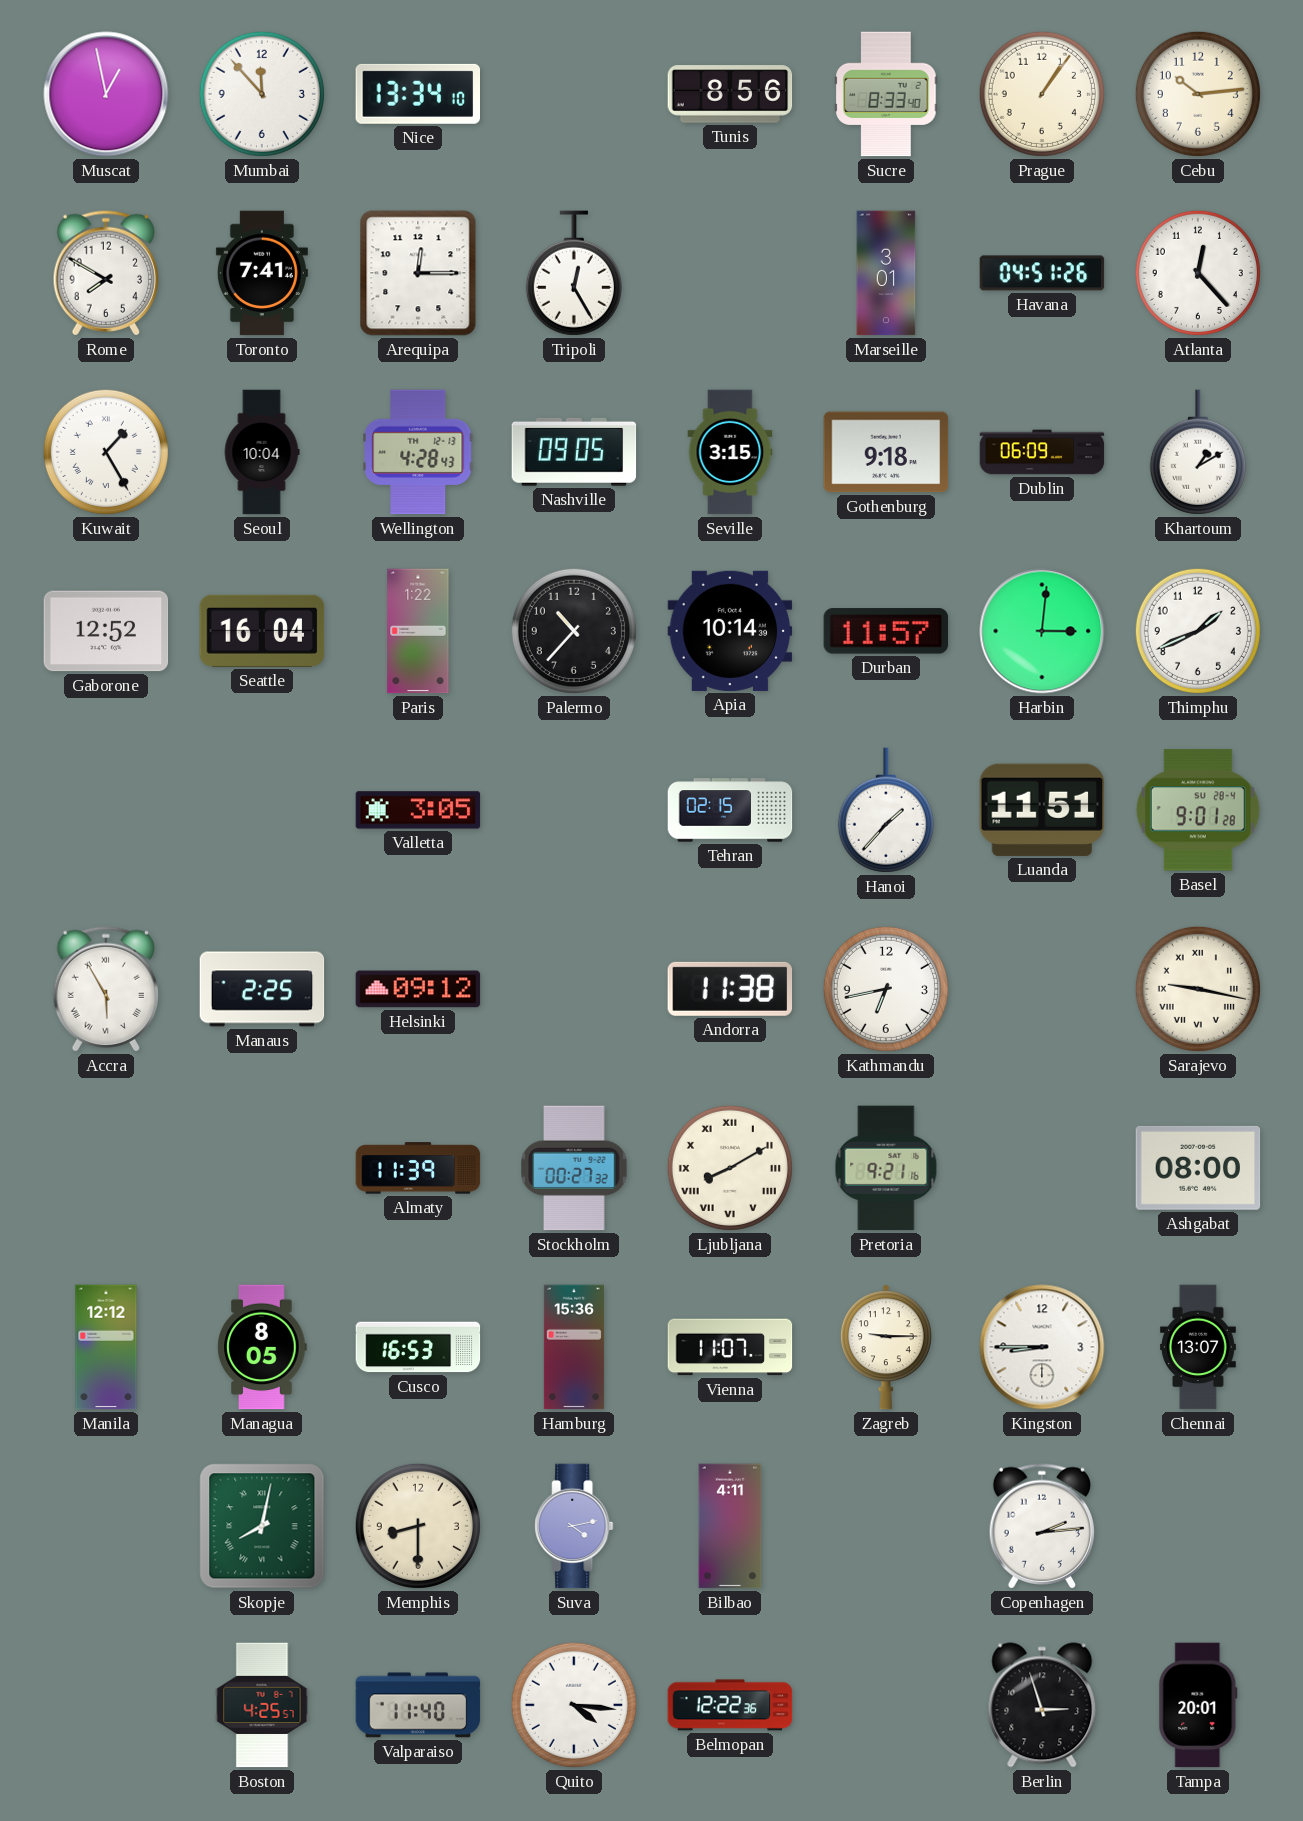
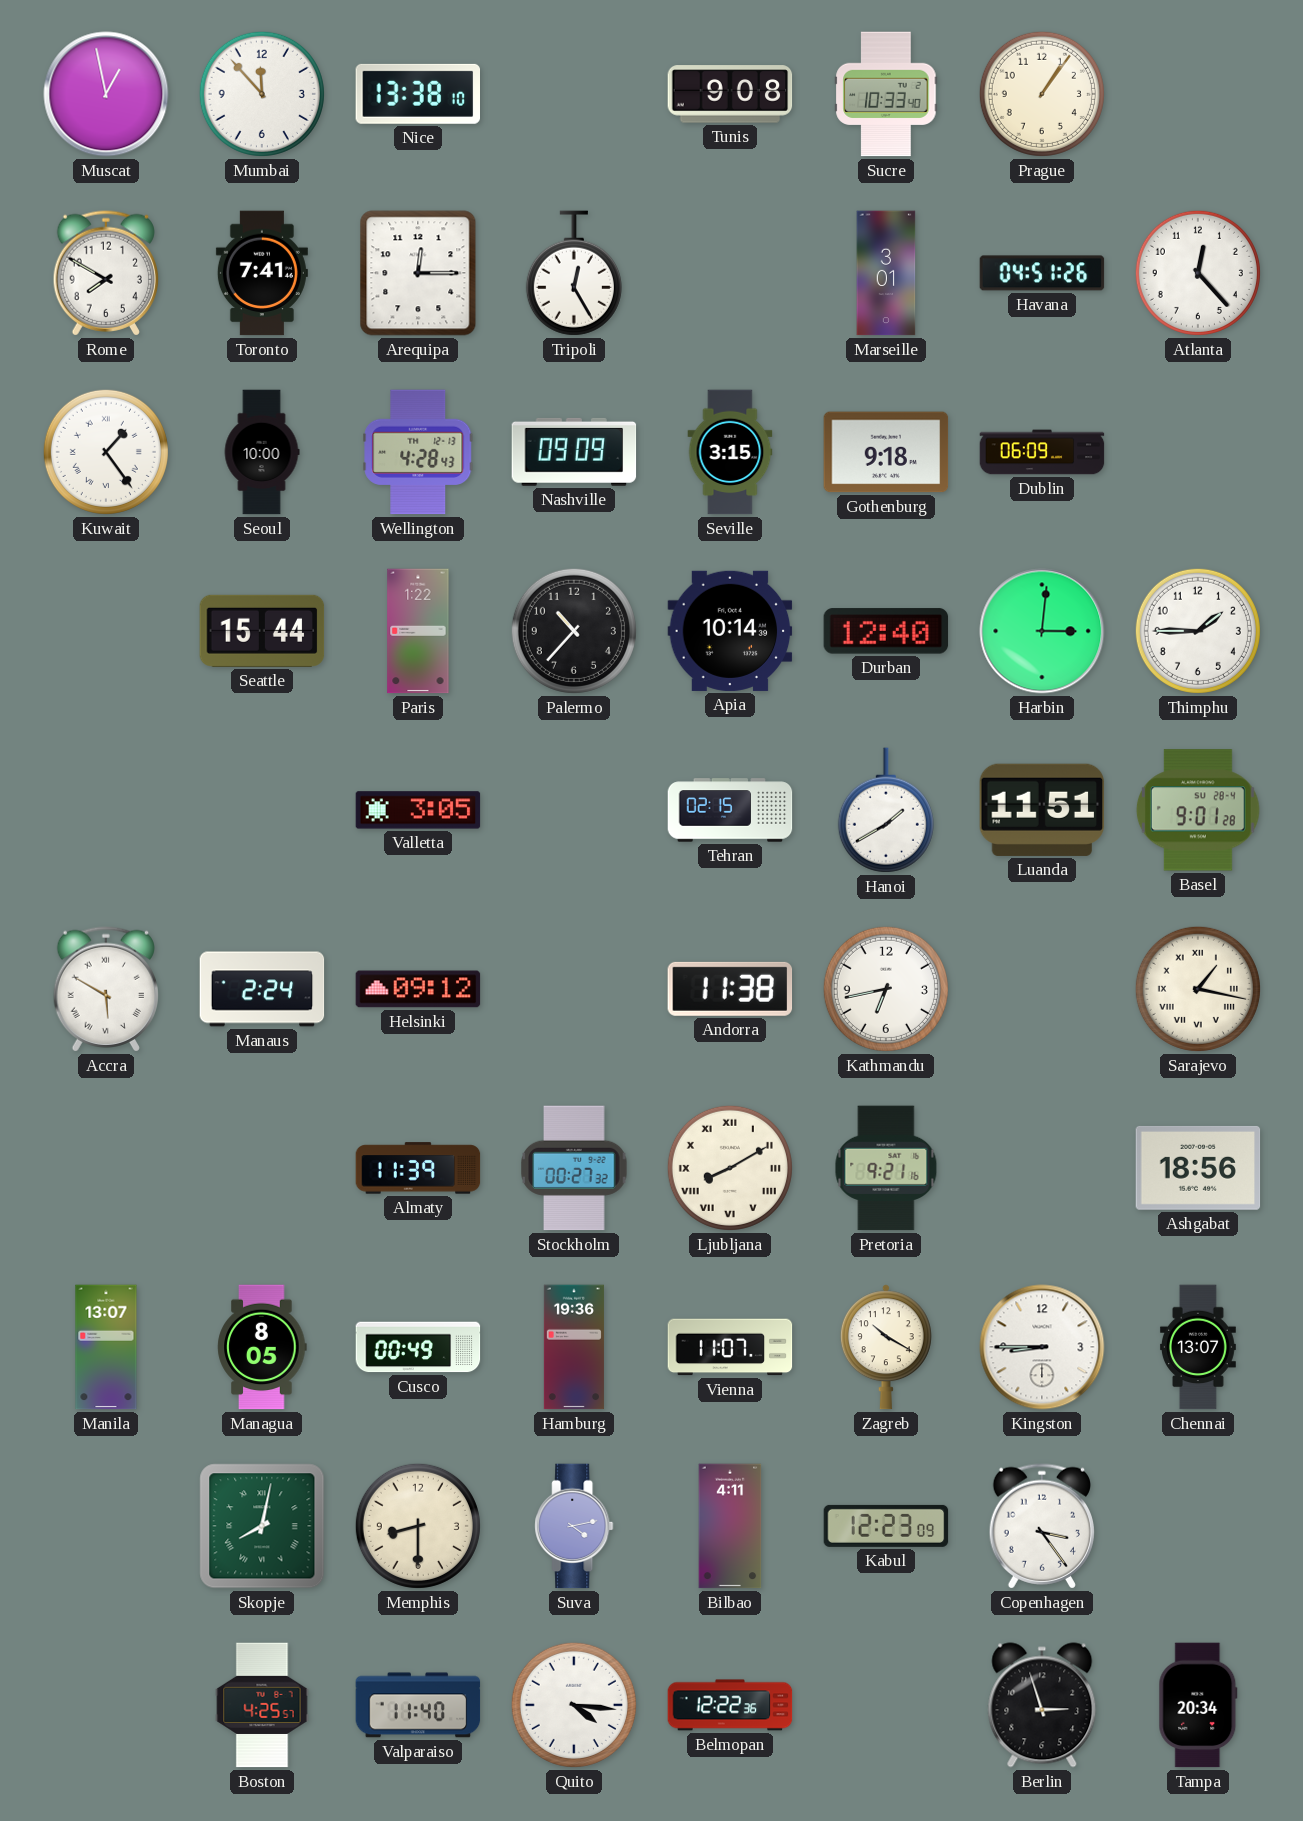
Nice: 13:34 -> 13:38 (417, 94)
Tunis: 8:56 -> 9:08 (730, 94)
Sucre: 8:33 -> 10:33 (886, 94)
Cebu: 10:14 -> none (1198, 94)
Kuwait: 1:25 -> 1:24 (106, 452)
Seoul: 10:04 -> 10:00 (262, 452)
Nashville: 09:05 -> 09:09 (574, 452)
Khartoum: 1:10 -> none (1198, 452)
Gaborone: 12:52 -> none (106, 631)
Seattle: 16:04 -> 15:44 (262, 631)
Durban: 11:57 -> 12:40 (886, 631)
Thimphu: 1:41 -> 1:45 (1198, 631)
Hanoi: 1:37 -> 1:40 (886, 810)
Accra: 5:55 -> 5:50 (105, 989)
Manaus: 2:25 -> 2:24 (262, 989)
Sarajevo: 9:17 -> 1:17 (1198, 989)
Ashgabat: 08:00 -> 18:56 (1198, 1168)
Manila: 12:12 -> 13:07 (106, 1347)
Cusco: 16:53 -> 00:49 (418, 1347)
Hamburg: 15:36 -> 19:36 (574, 1347)
Zagreb: 9:15 -> 10:20 (886, 1347)
Kabul: none -> 12:23 (886, 1526)
Copenhagen: 2:14 -> 3:24 (1041, 1526)
Tampa: 20:01 -> 20:34 (1198, 1705)
